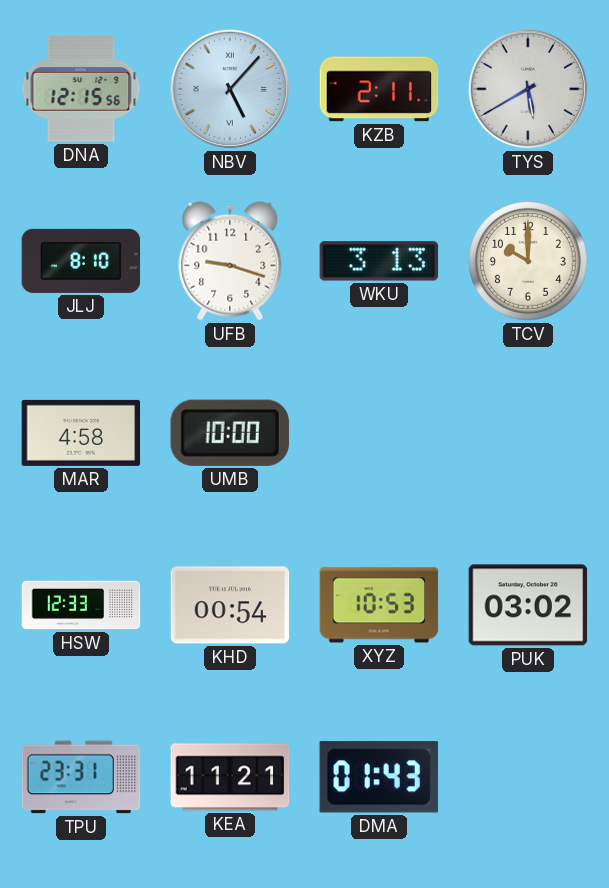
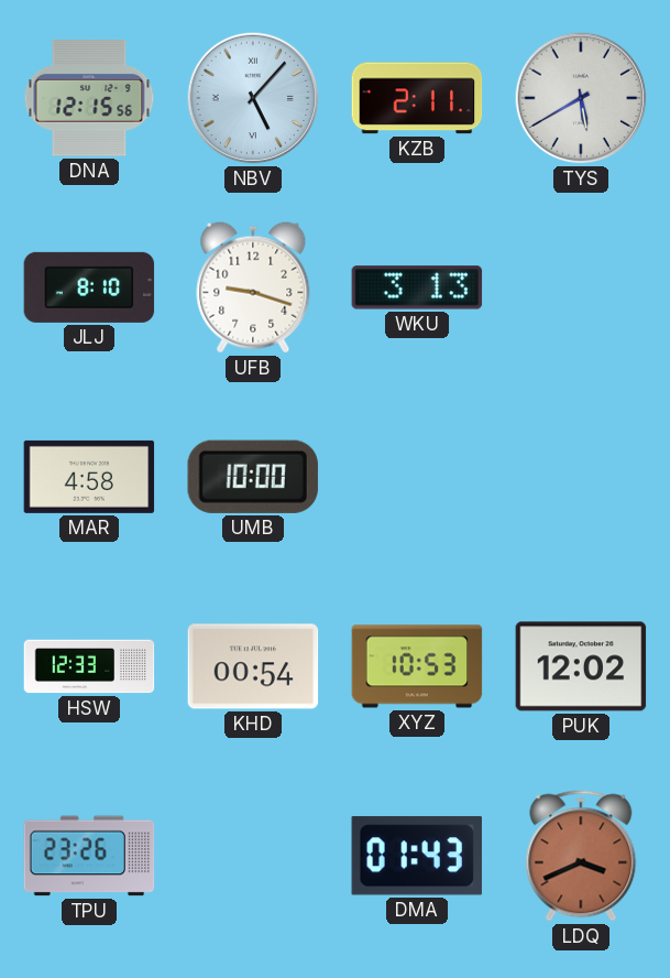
TCV: 10:00 -> none (528, 261)
PUK: 03:02 -> 12:02 (581, 666)
TPU: 23:31 -> 23:26 (89, 856)
KEA: 11:21 -> none (230, 777)
LDQ: none -> 3:41 (581, 856)
